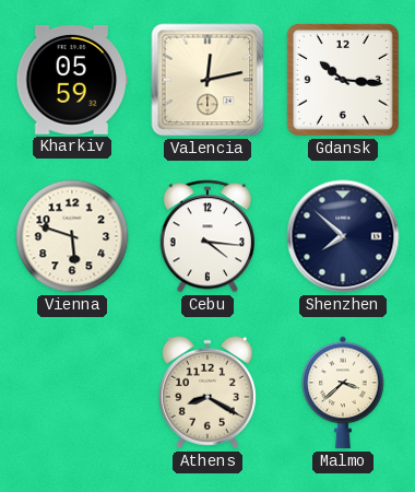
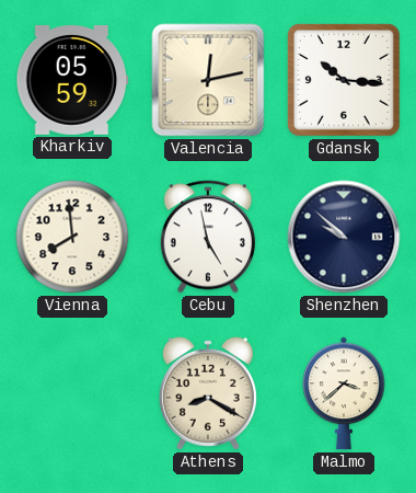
Vienna: 5:48 -> 7:59 (72, 237)
Cebu: 4:16 -> 4:58 (208, 237)
Shenzhen: 7:52 -> 9:52 (344, 237)
